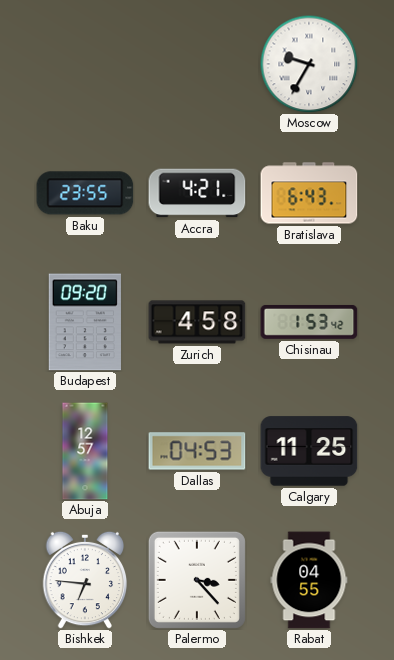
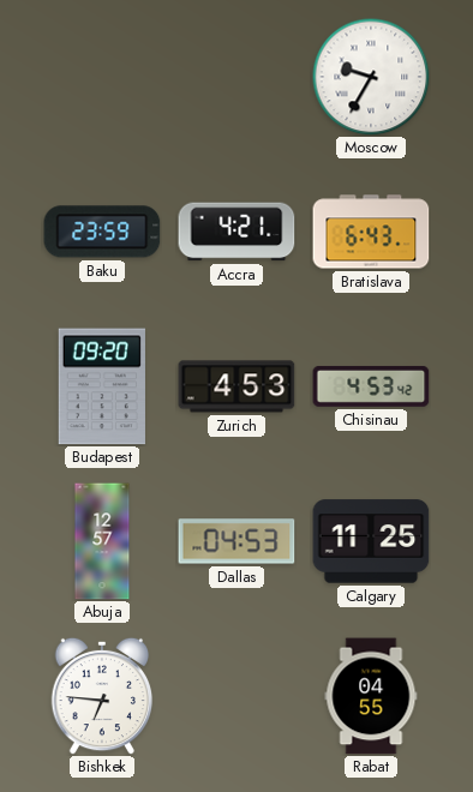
Baku: 23:55 -> 23:59 (102, 232)
Zurich: 4:58 -> 4:53 (237, 386)
Chisinau: 1:53 -> 4:53 (371, 386)
Palermo: 3:23 -> none (197, 580)
